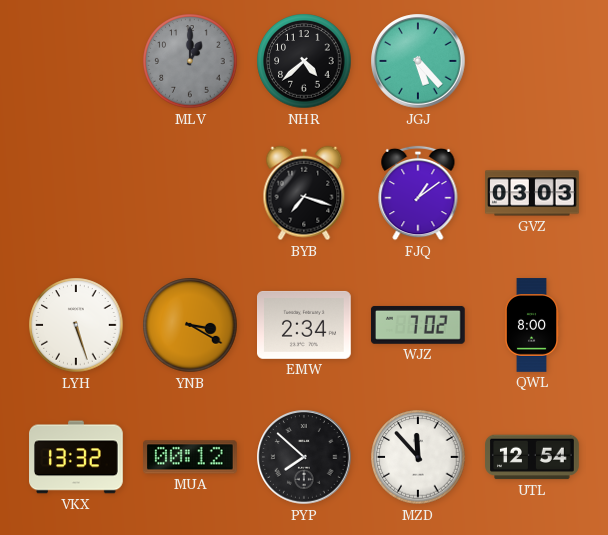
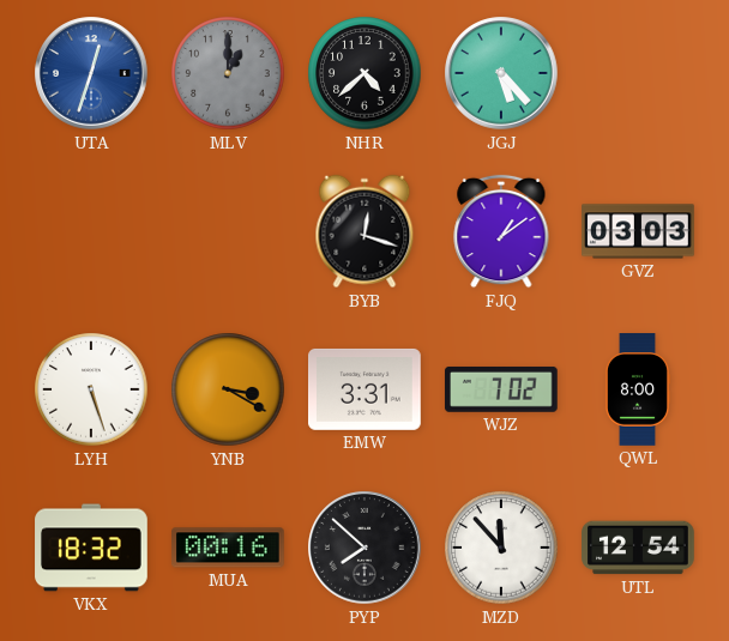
UTA: none -> 12:33 (91, 73)
BYB: 7:18 -> 12:18 (365, 231)
EMW: 2:34 -> 3:31 (366, 389)
VKX: 13:32 -> 18:32 (91, 548)
MUA: 00:12 -> 00:16 (229, 548)
